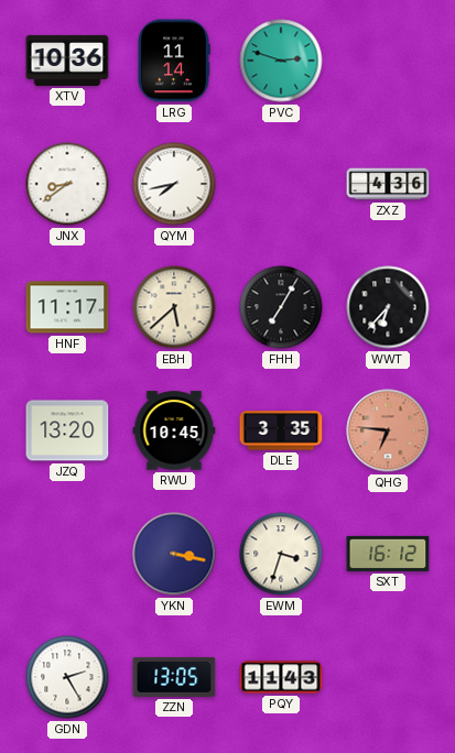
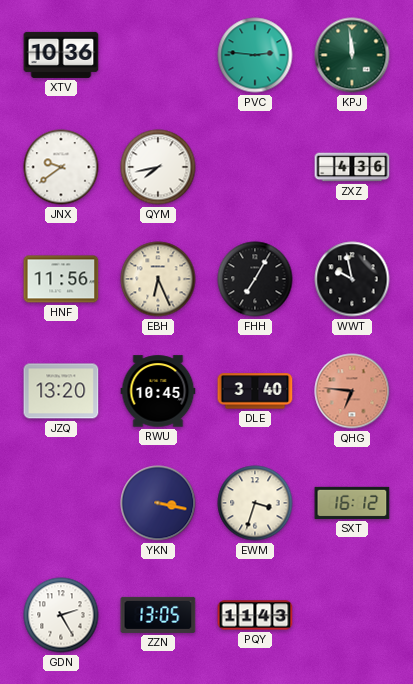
LRG: 11:14 -> none (174, 61)
PVC: 2:48 -> 2:46 (255, 55)
KPJ: none -> 11:59 (352, 55)
JNX: 8:39 -> 9:39 (61, 167)
HNF: 11:17 -> 11:56 (61, 279)
EBH: 5:38 -> 6:26 (158, 279)
WWT: 6:37 -> 9:58 (352, 279)
DLE: 3:35 -> 3:40 (255, 391)
